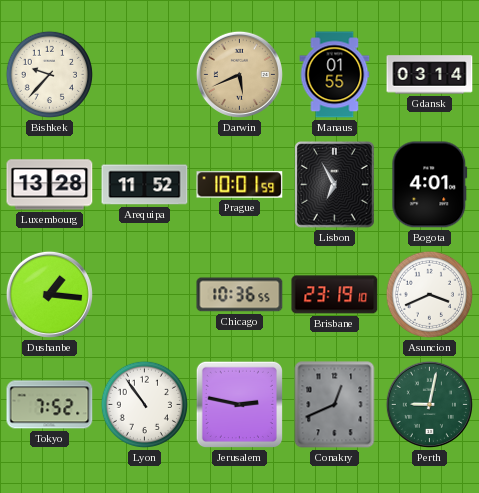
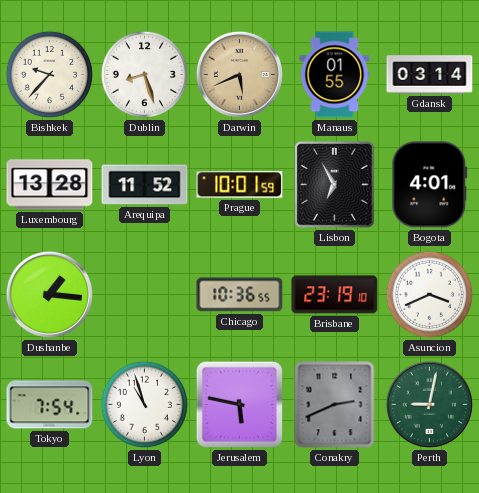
Dublin: none -> 8:27 (144, 74)
Tokyo: 7:52 -> 7:54 (50, 405)
Lyon: 10:54 -> 10:57 (144, 404)
Jerusalem: 2:47 -> 5:47 (239, 404)
Conakry: 12:41 -> 2:41 (335, 405)
